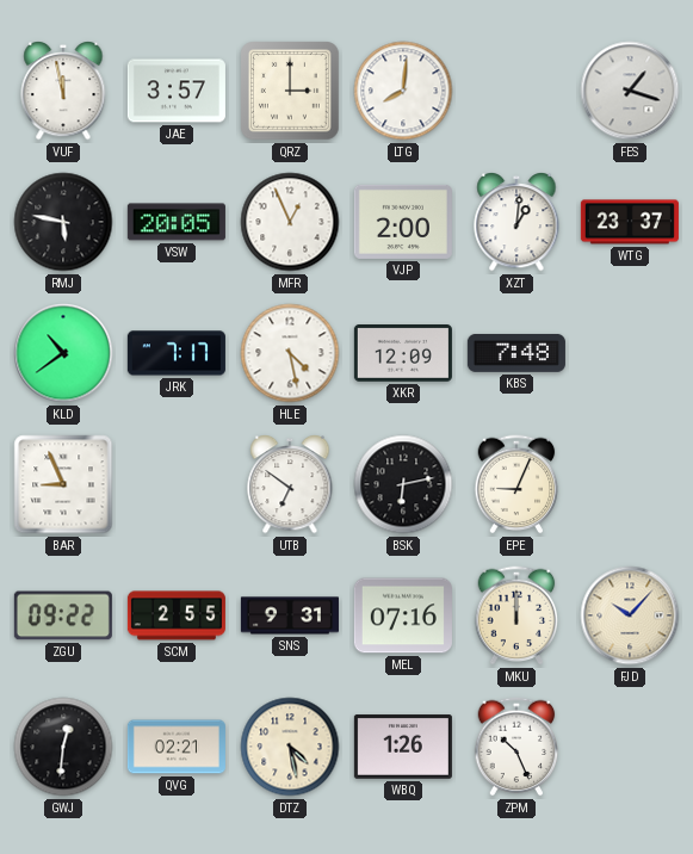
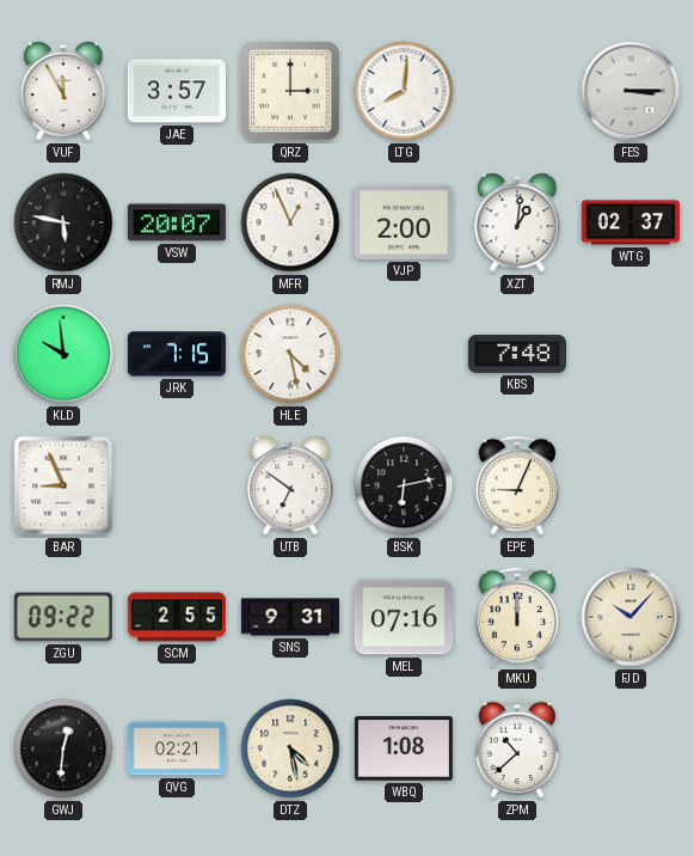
VUF: 11:58 -> 11:55 (63, 91)
FES: 1:18 -> 3:15 (631, 91)
VSW: 20:05 -> 20:07 (177, 222)
WTG: 23:37 -> 02:37 (631, 222)
KLD: 10:39 -> 9:59 (63, 354)
JRK: 7:17 -> 7:15 (177, 354)
XKR: 12:09 -> none (403, 354)
WBQ: 1:26 -> 1:08 (404, 748)
ZPM: 10:26 -> 10:38 (517, 748)
